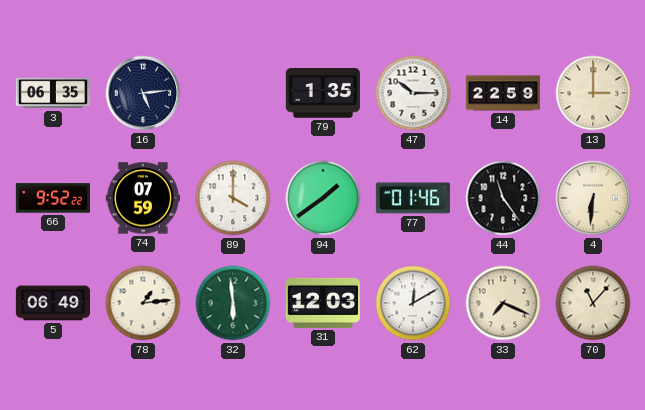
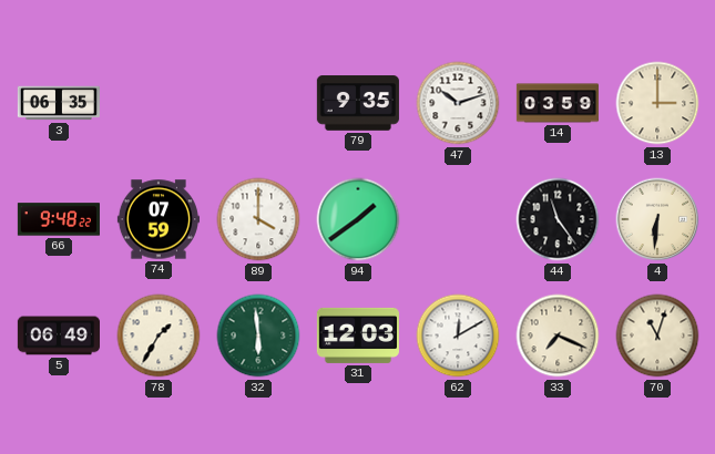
16: 5:14 -> none (143, 93)
79: 1:35 -> 9:35 (358, 103)
47: 10:15 -> 10:12 (458, 103)
14: 22:59 -> 03:59 (558, 103)
66: 9:52 -> 9:48 (59, 219)
77: 01:46 -> none (413, 198)
78: 1:14 -> 1:35 (159, 336)
70: 11:07 -> 11:03 (657, 336)
